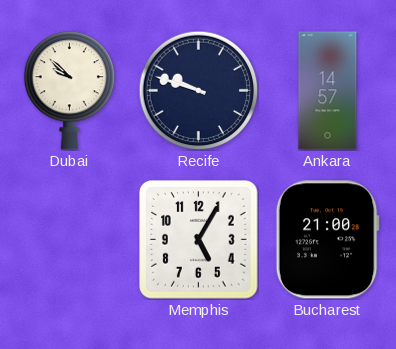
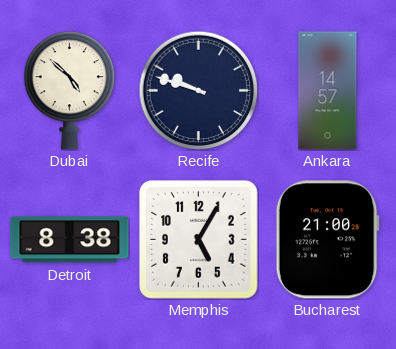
Dubai: 9:52 -> 4:52 (69, 91)
Detroit: none -> 8:38 (70, 240)
